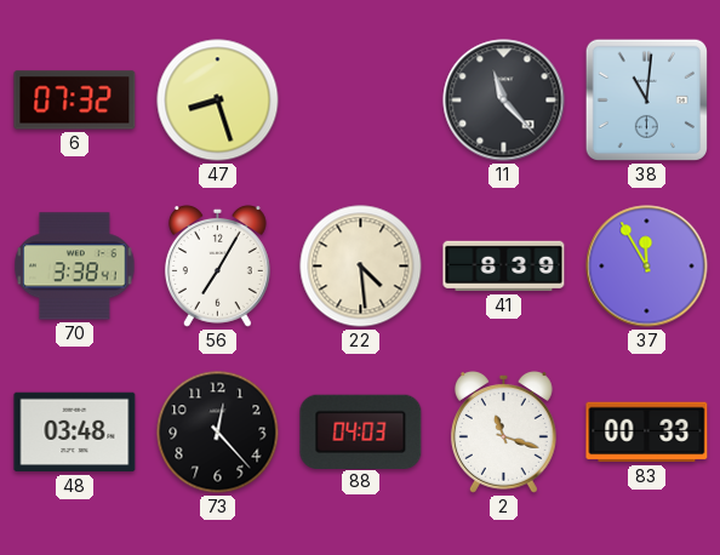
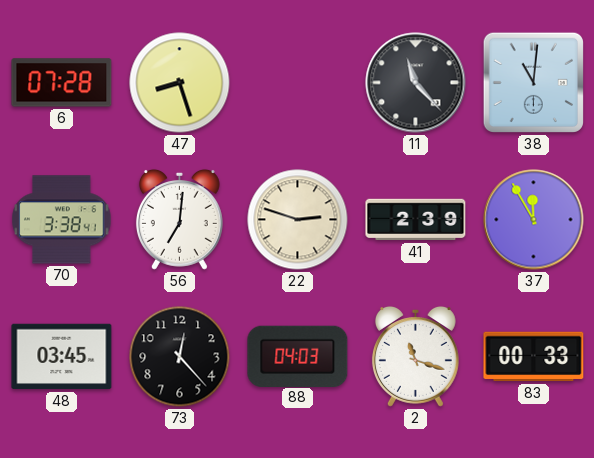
6: 07:32 -> 07:28 (62, 83)
56: 7:05 -> 7:01 (179, 219)
22: 4:29 -> 2:48 (298, 220)
41: 8:39 -> 2:39 (416, 220)
48: 03:48 -> 03:45 (62, 357)
